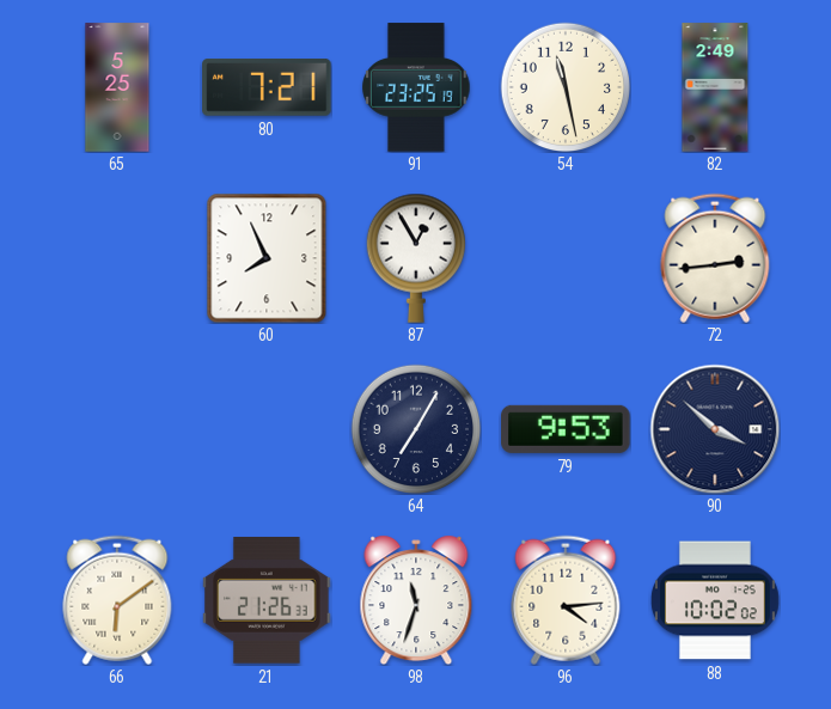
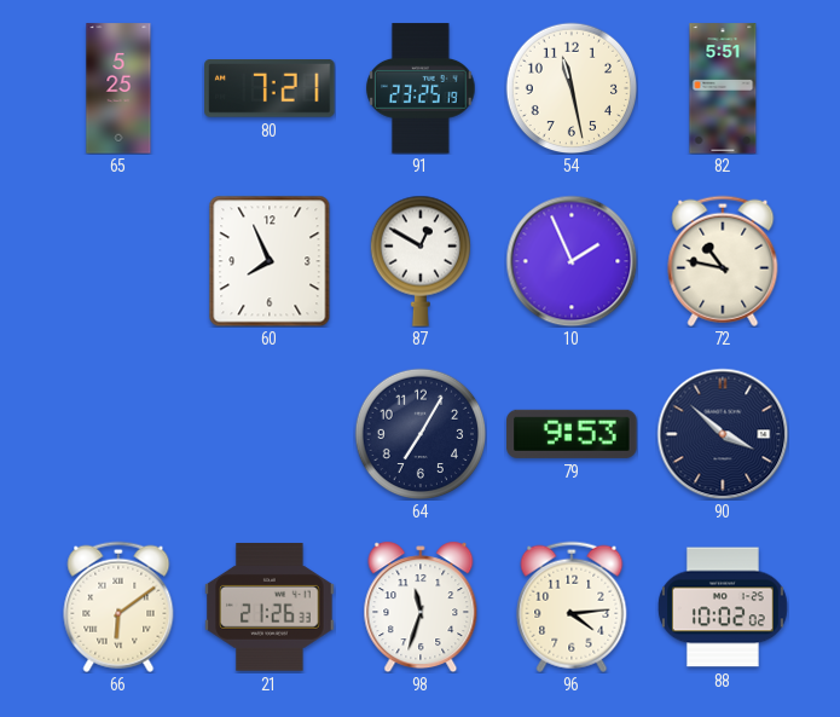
82: 2:49 -> 5:51 (723, 88)
87: 12:55 -> 12:50 (419, 261)
10: none -> 1:56 (572, 261)
72: 2:44 -> 10:47 (723, 261)
